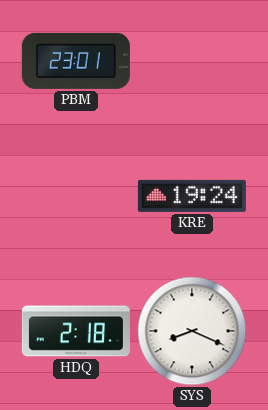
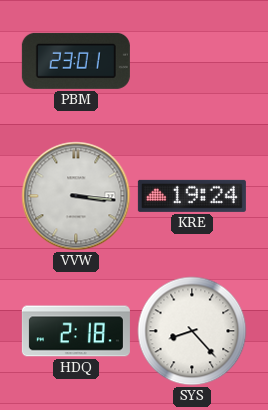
VVW: none -> 3:16 (76, 196)
SYS: 8:19 -> 8:23 (192, 331)
